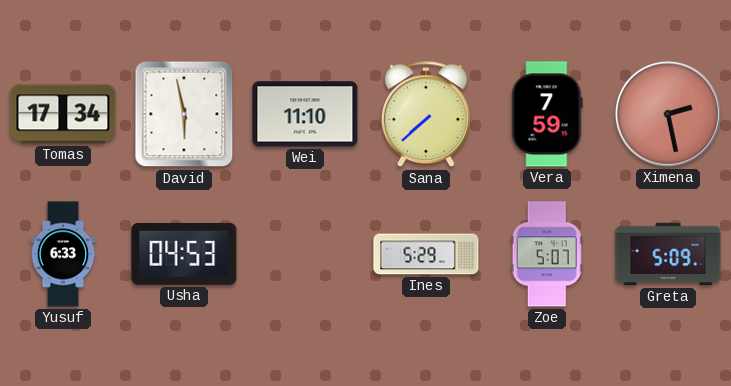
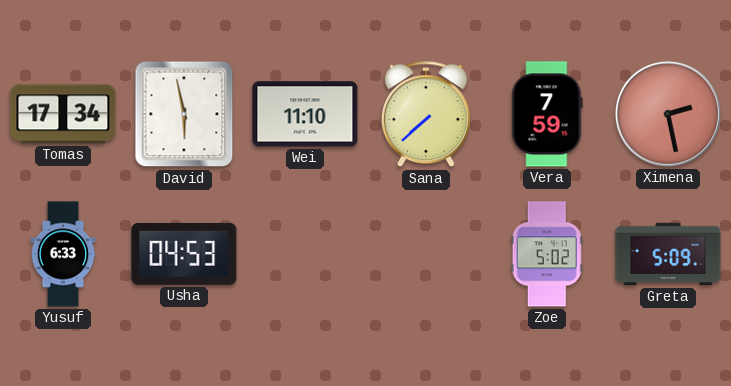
Ines: 5:29 -> none (426, 254)
Zoe: 5:07 -> 5:02 (547, 254)
